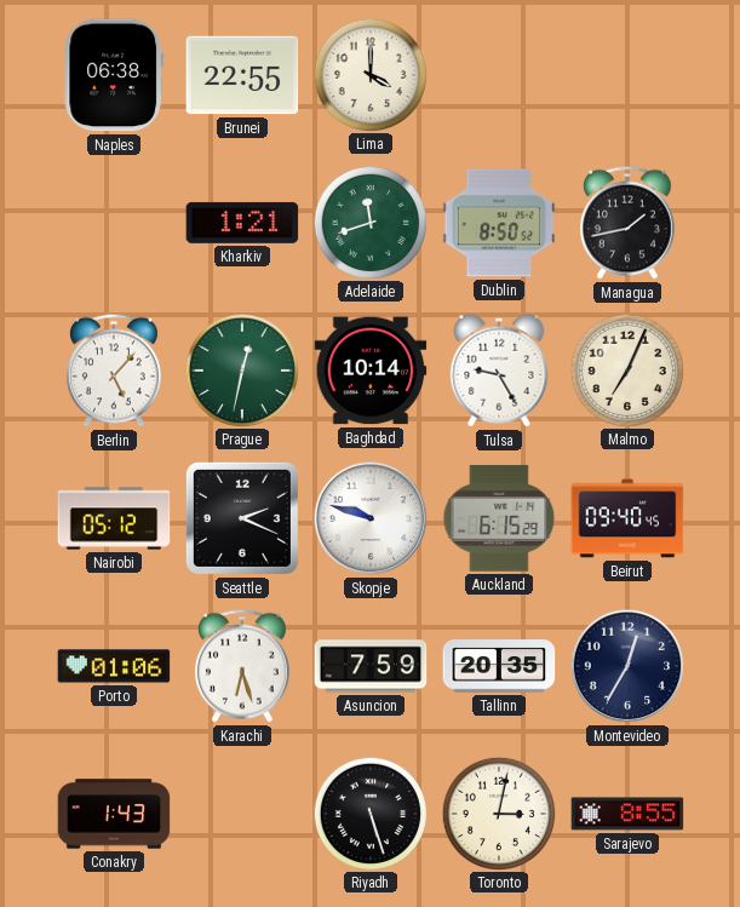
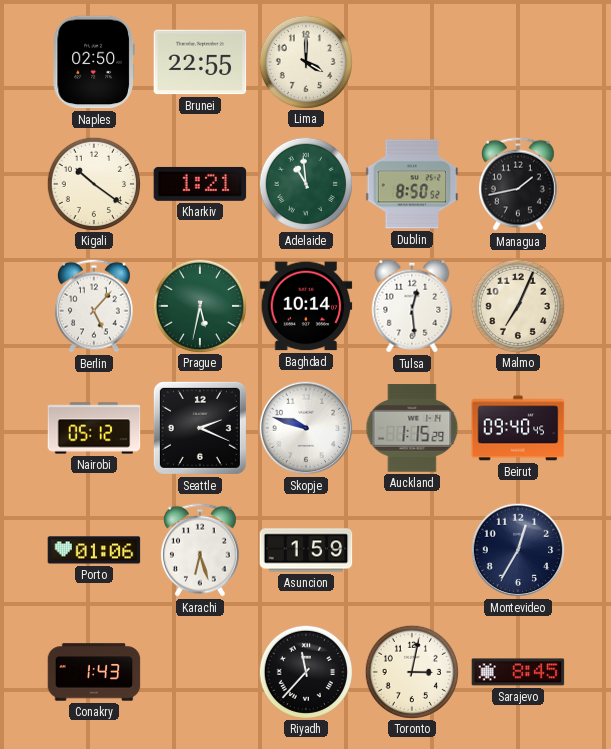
Naples: 06:38 -> 02:50 (94, 62)
Kigali: none -> 10:21 (93, 183)
Adelaide: 11:42 -> 10:59 (305, 183)
Prague: 12:32 -> 5:32 (199, 305)
Tulsa: 9:25 -> 12:29 (412, 306)
Auckland: 6:15 -> 1:15 (412, 428)
Asuncion: 7:59 -> 1:59 (306, 550)
Tallinn: 20:35 -> none (499, 666)
Riyadh: 5:27 -> 11:37 (305, 671)
Sarajevo: 8:55 -> 8:45 (518, 672)
